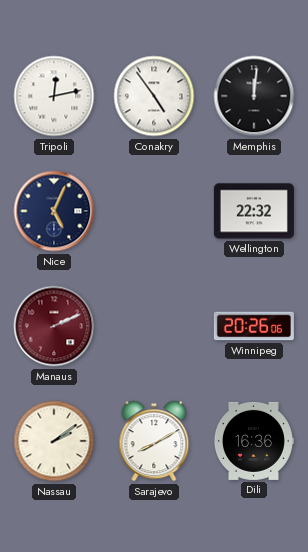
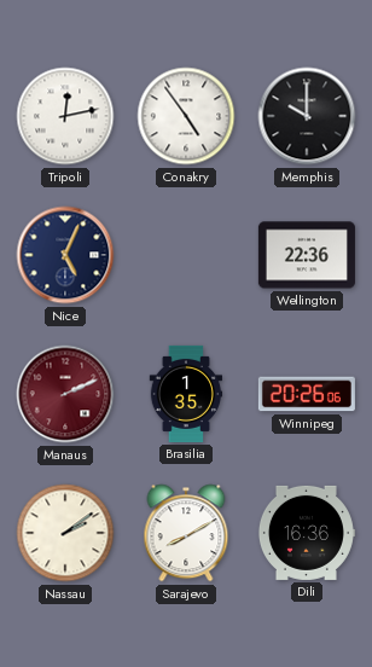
Memphis: 12:01 -> 10:00 (307, 116)
Wellington: 22:32 -> 22:36 (307, 255)
Brasilia: none -> 1:35 (186, 394)
